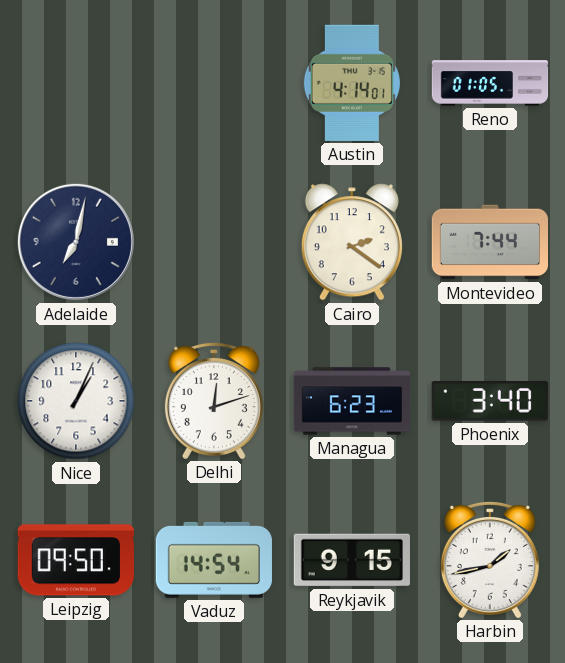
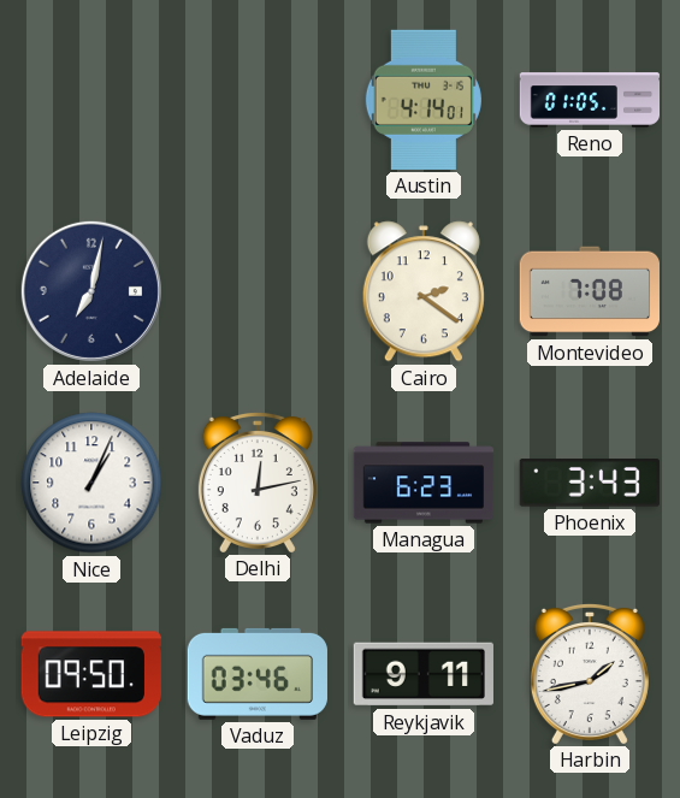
Montevideo: 7:44 -> 7:08 (589, 291)
Delhi: 12:12 -> 12:13 (258, 481)
Phoenix: 3:40 -> 3:43 (590, 483)
Vaduz: 14:54 -> 03:46 (258, 674)
Reykjavik: 9:15 -> 9:11 (424, 674)
